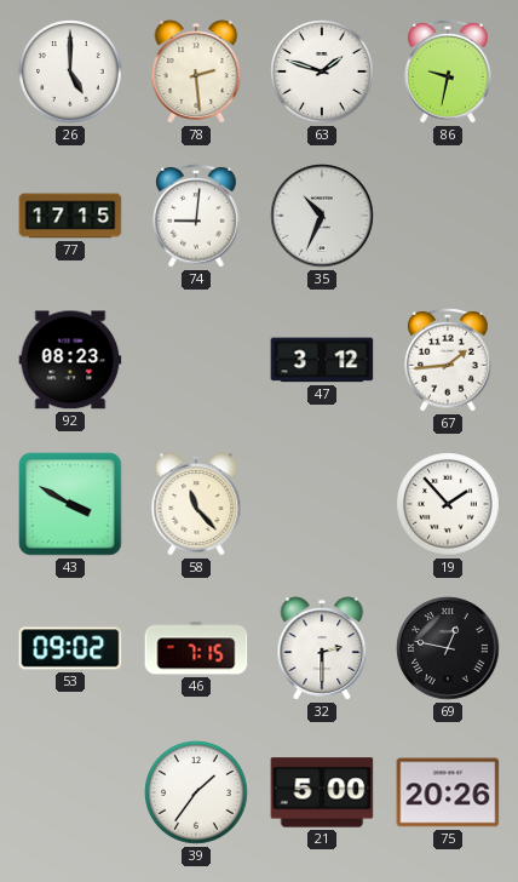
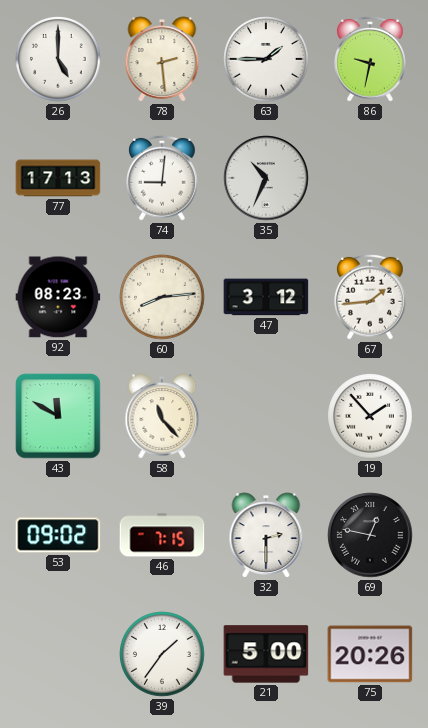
63: 1:48 -> 1:45 (266, 59)
77: 17:15 -> 17:13 (58, 178)
60: none -> 8:14 (162, 297)
43: 3:50 -> 11:50 (58, 416)
